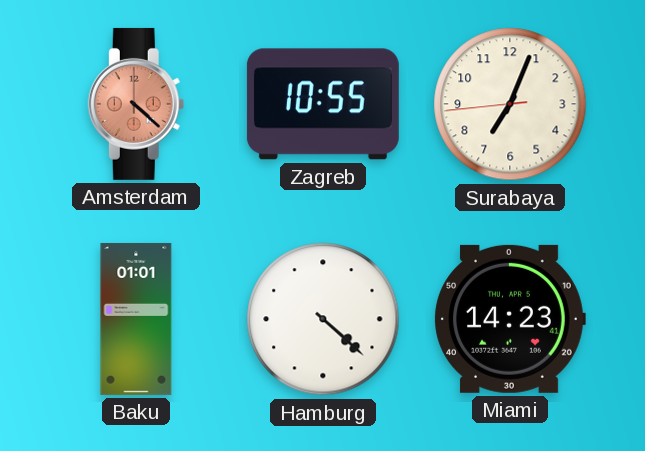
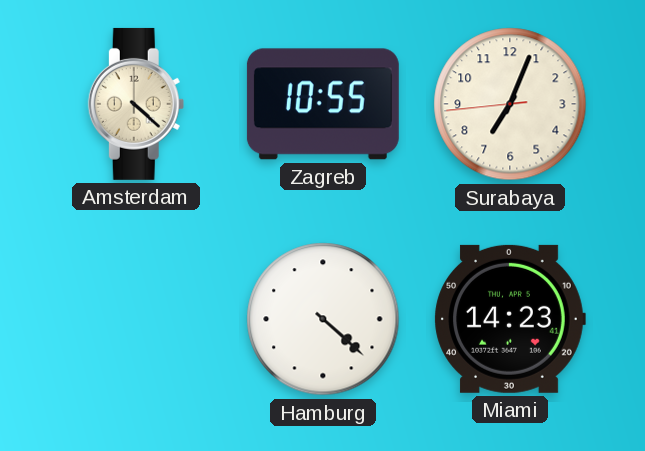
Amsterdam dial: salmon -> cream (136, 104)
Baku: 01:01 -> none (136, 319)
